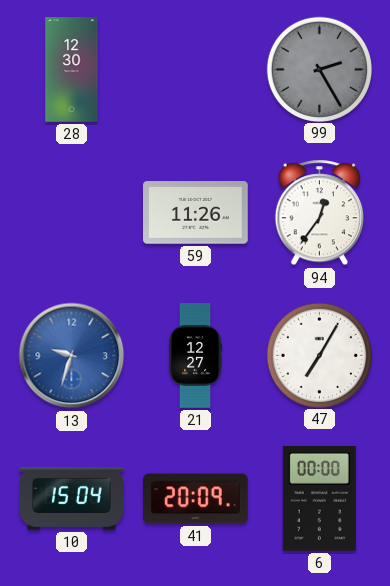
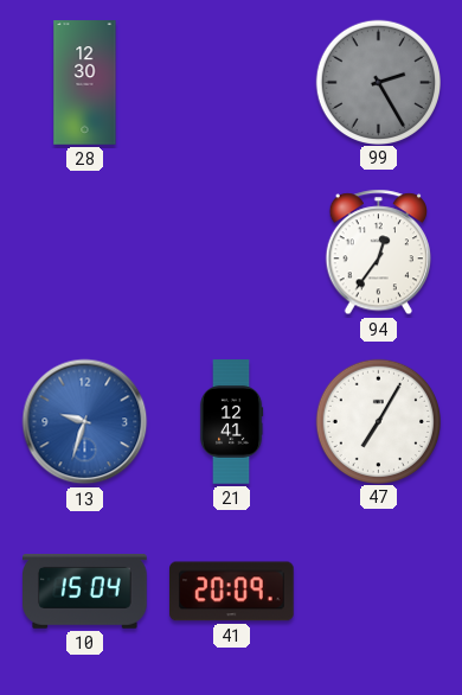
59: 11:26 -> none (196, 213)
21: 12:27 -> 12:41 (231, 422)
6: 00:00 -> none (319, 498)
